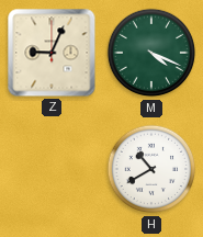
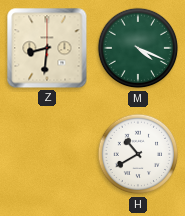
Z: 9:04 -> 8:31 (47, 48)
